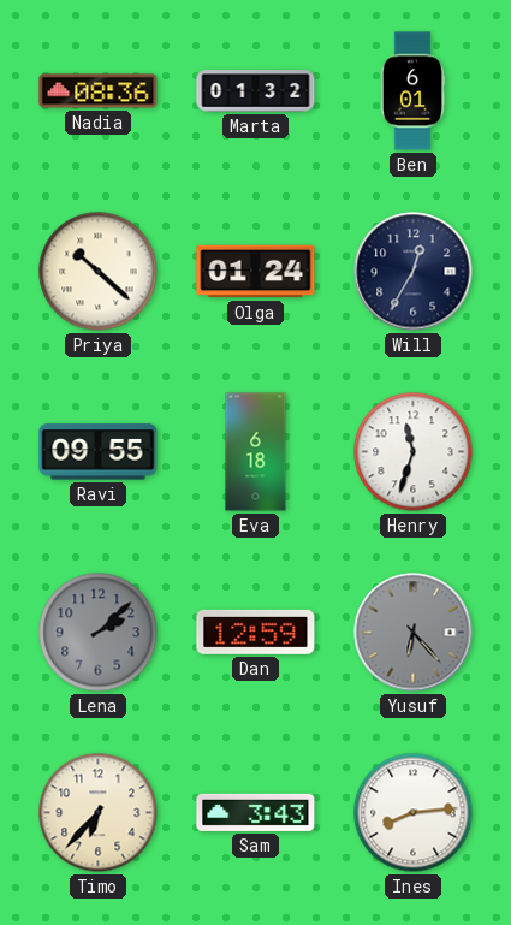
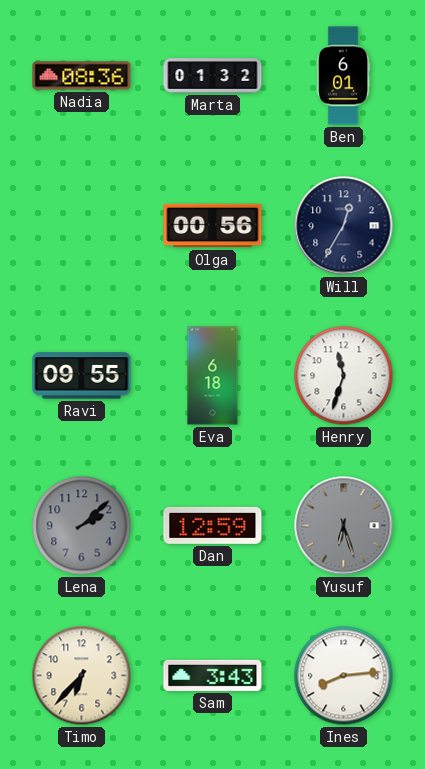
Priya: 10:22 -> none (99, 272)
Olga: 01:24 -> 00:56 (213, 226)
Yusuf: 6:23 -> 6:27 (344, 526)
